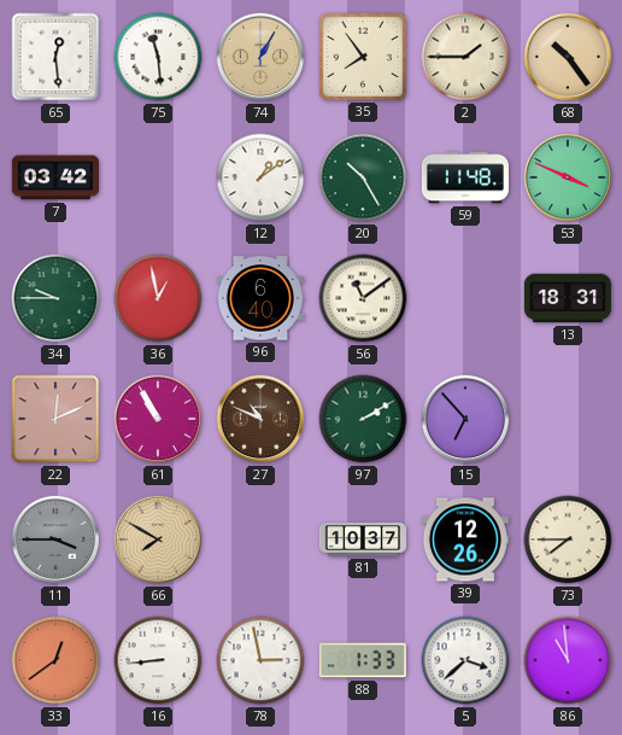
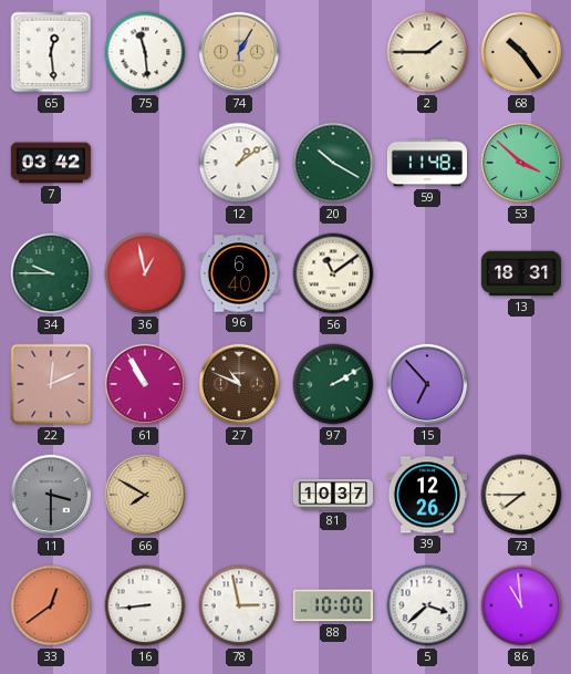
35: 7:54 -> none (363, 57)
20: 10:25 -> 10:20 (333, 163)
53: 3:49 -> 3:52 (521, 163)
11: 3:45 -> 3:30 (51, 495)
88: 1:33 -> 10:00 (333, 605)
